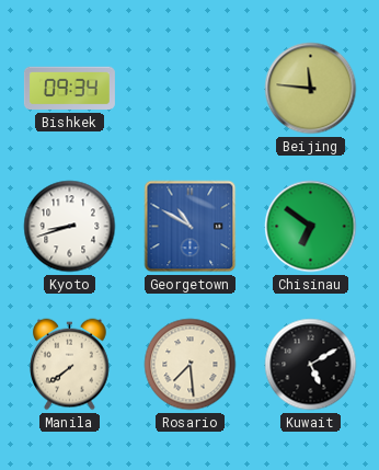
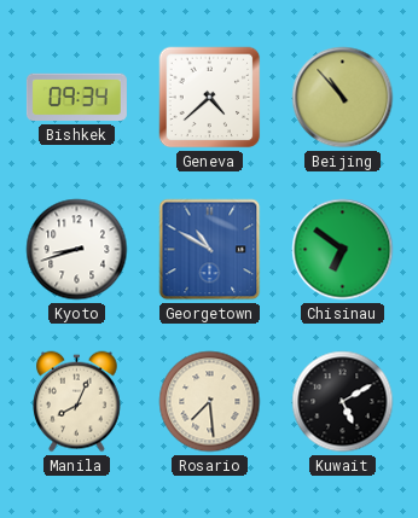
Geneva: none -> 4:38 (210, 98)
Beijing: 11:46 -> 10:53 (343, 98)
Manila: 7:39 -> 8:04 (77, 402)
